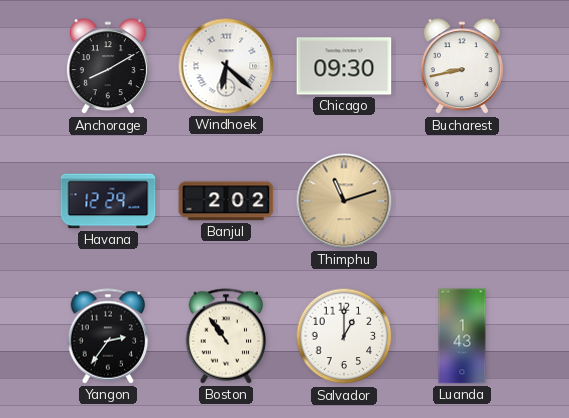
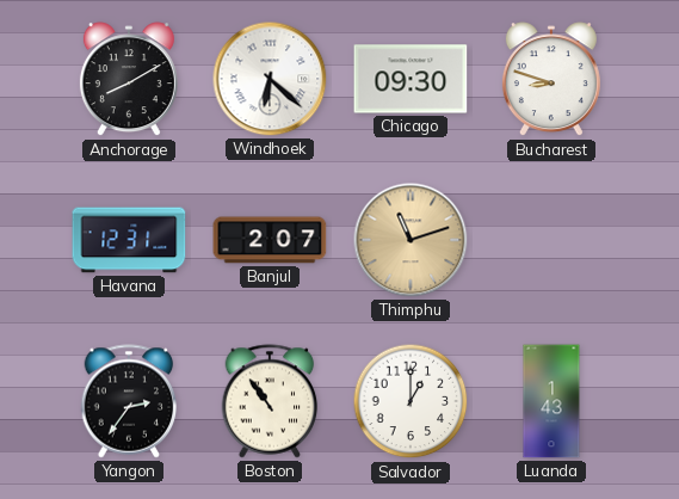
Bucharest: 8:43 -> 8:48 (551, 80)
Havana: 12:29 -> 12:31 (129, 240)
Banjul: 2:02 -> 2:07 (270, 240)
